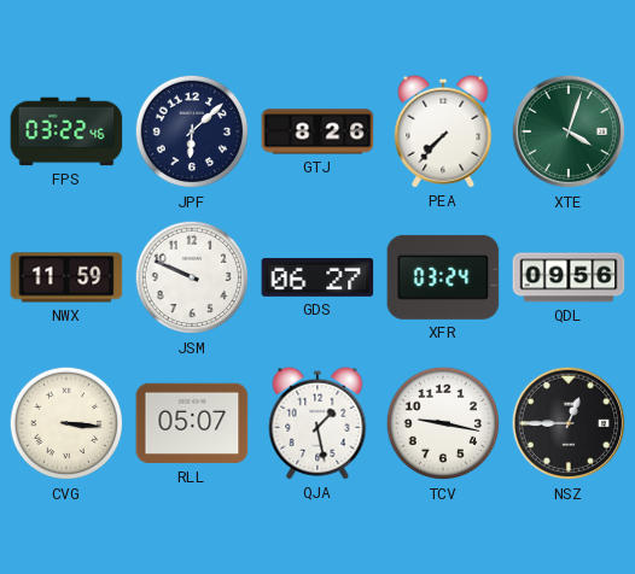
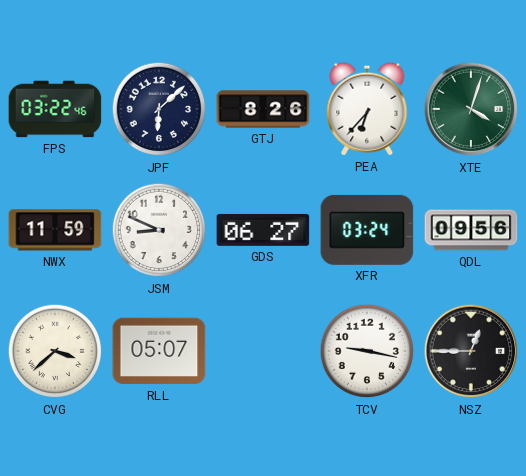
PEA: 7:37 -> 6:37 (367, 109)
JSM: 9:49 -> 8:49 (159, 230)
CVG: 3:16 -> 3:38 (55, 351)
QJA: 1:28 -> none (317, 423)
